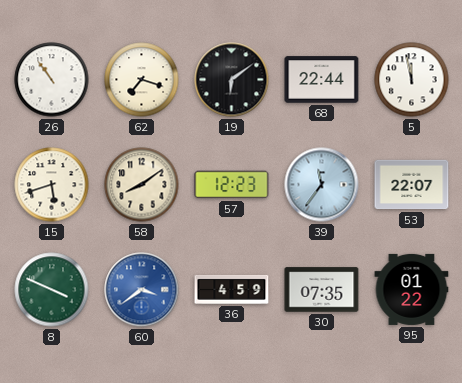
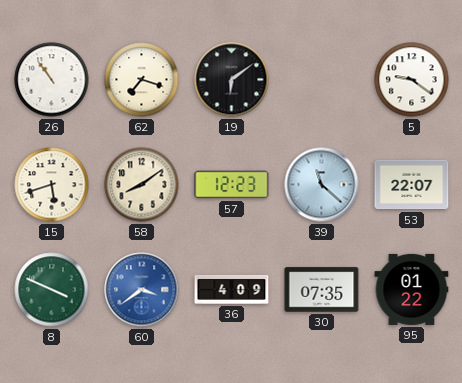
68: 22:44 -> none (322, 80)
5: 11:58 -> 9:21 (412, 80)
39: 11:36 -> 11:22 (322, 185)
36: 4:59 -> 4:09 (232, 289)
